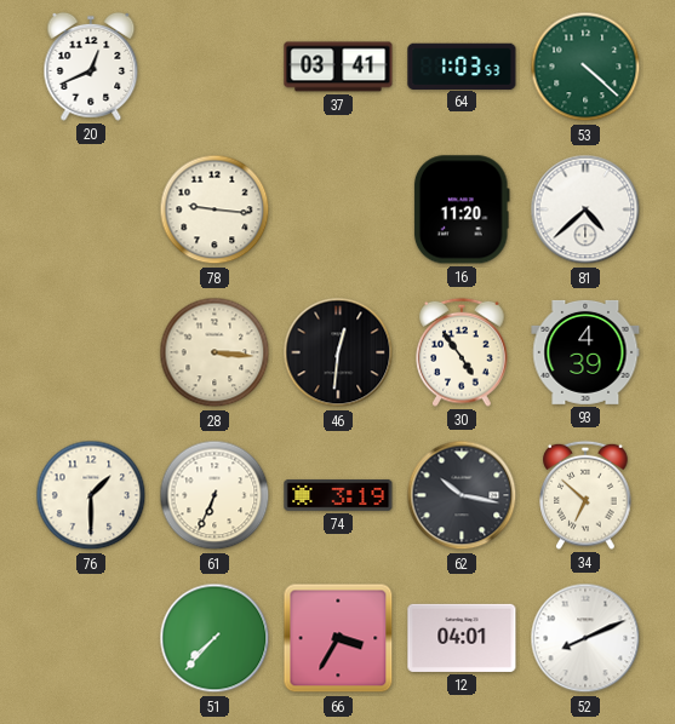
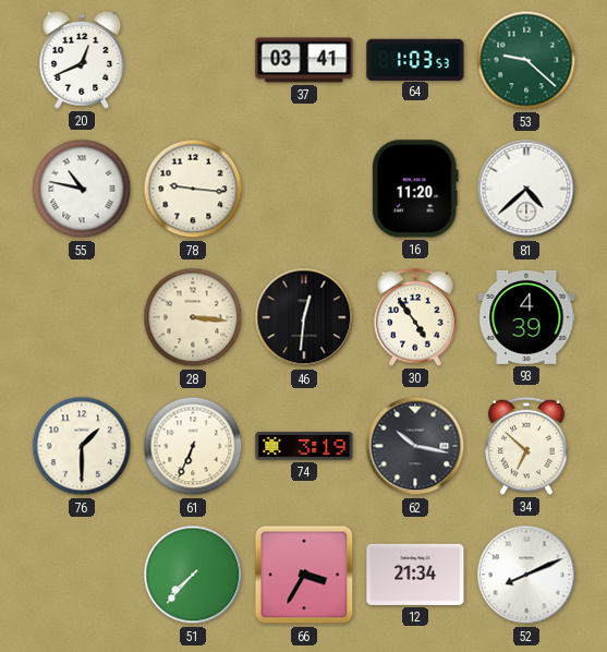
53: 4:22 -> 9:22 (526, 60)
55: none -> 10:47 (82, 189)
12: 04:01 -> 21:34 (415, 575)
